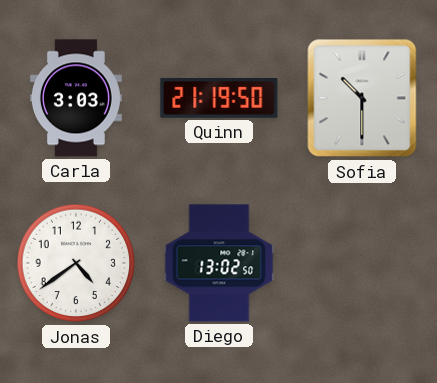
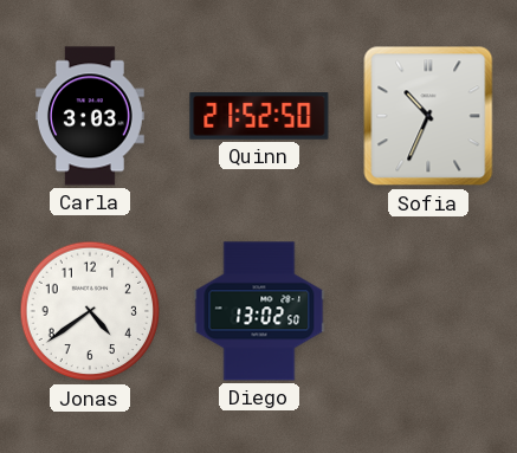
Quinn: 21:19 -> 21:52 (259, 117)
Sofia: 10:30 -> 10:34 (428, 116)
